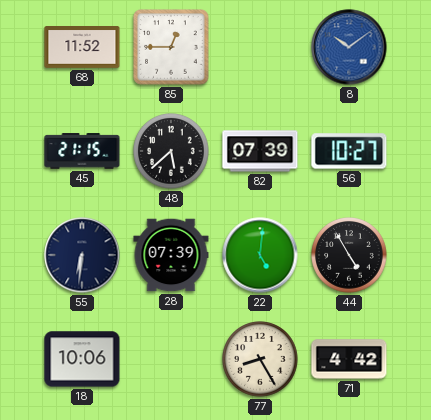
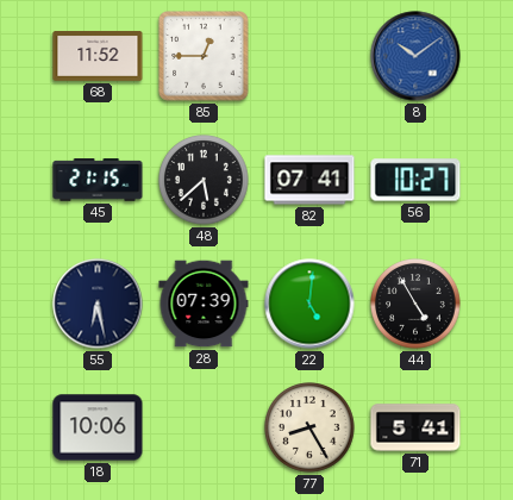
82: 07:39 -> 07:41 (309, 180)
55: 6:31 -> 6:28 (98, 304)
71: 4:42 -> 5:41 (415, 427)
